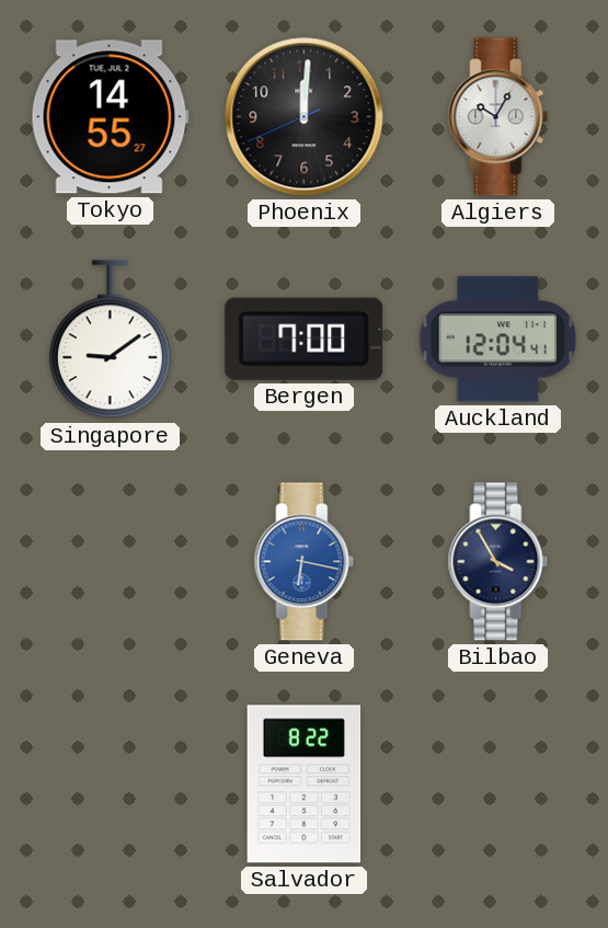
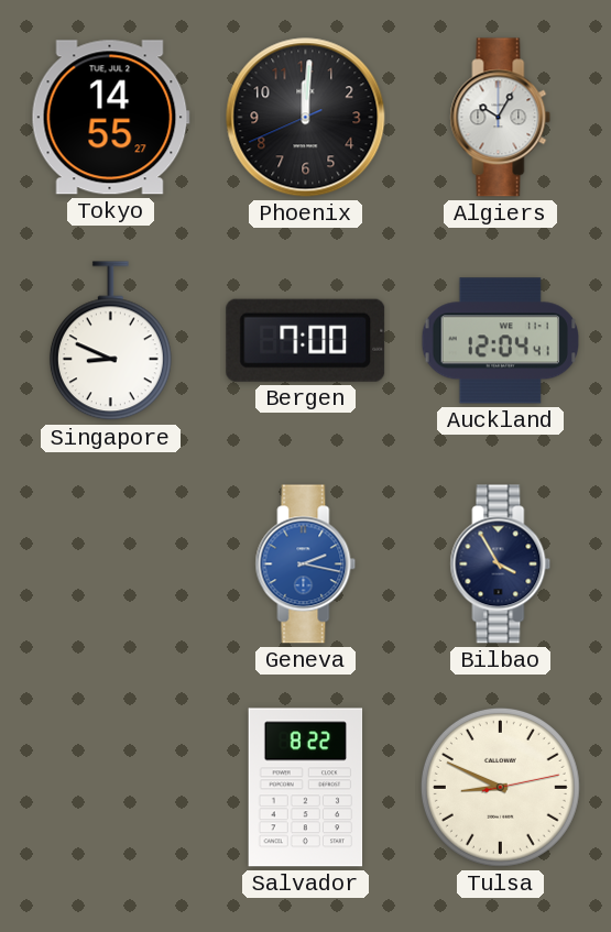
Singapore: 9:09 -> 8:49 (110, 341)
Geneva: 6:17 -> 2:17 (306, 564)
Tulsa: none -> 8:49 (500, 787)
